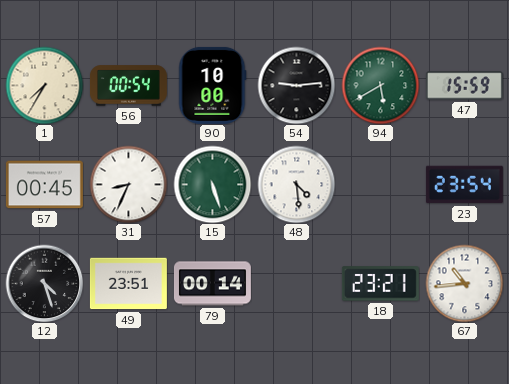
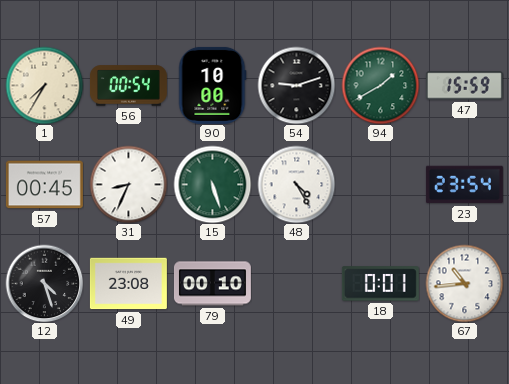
54: 9:14 -> 9:12 (296, 85)
94: 5:40 -> 1:40 (380, 85)
48: 4:29 -> 4:25 (296, 184)
49: 23:51 -> 23:08 (128, 284)
79: 00:14 -> 00:10 (212, 284)
18: 23:21 -> 0:01 (380, 284)
